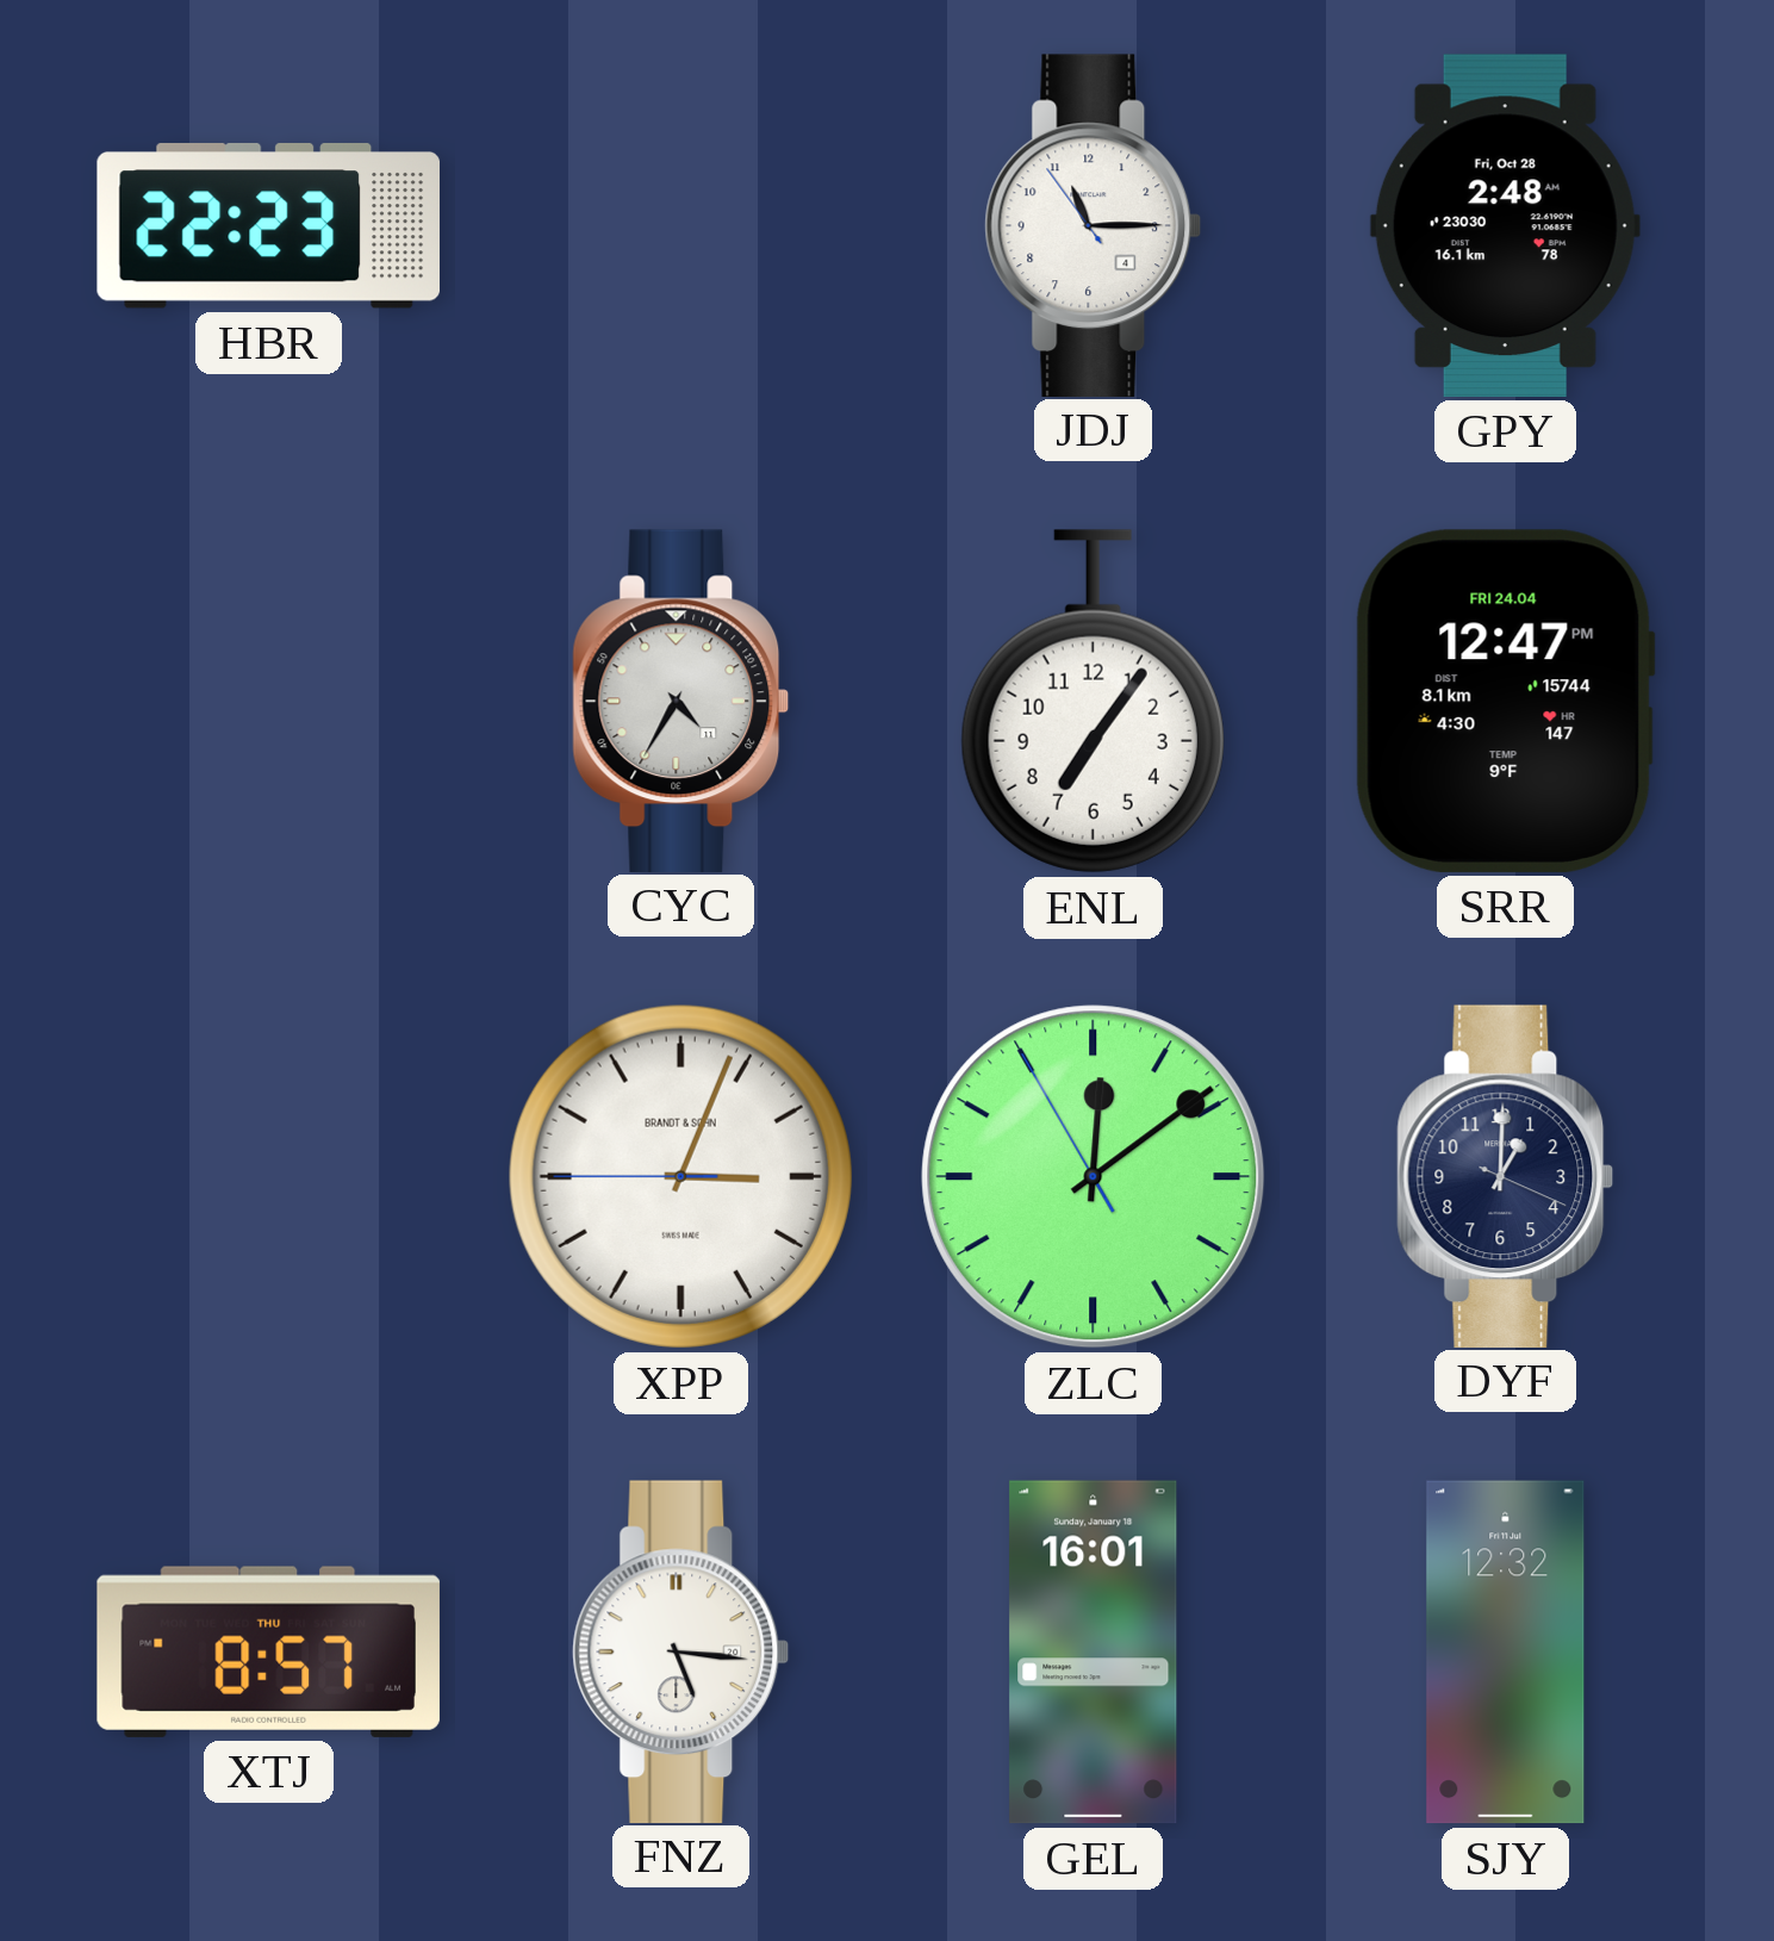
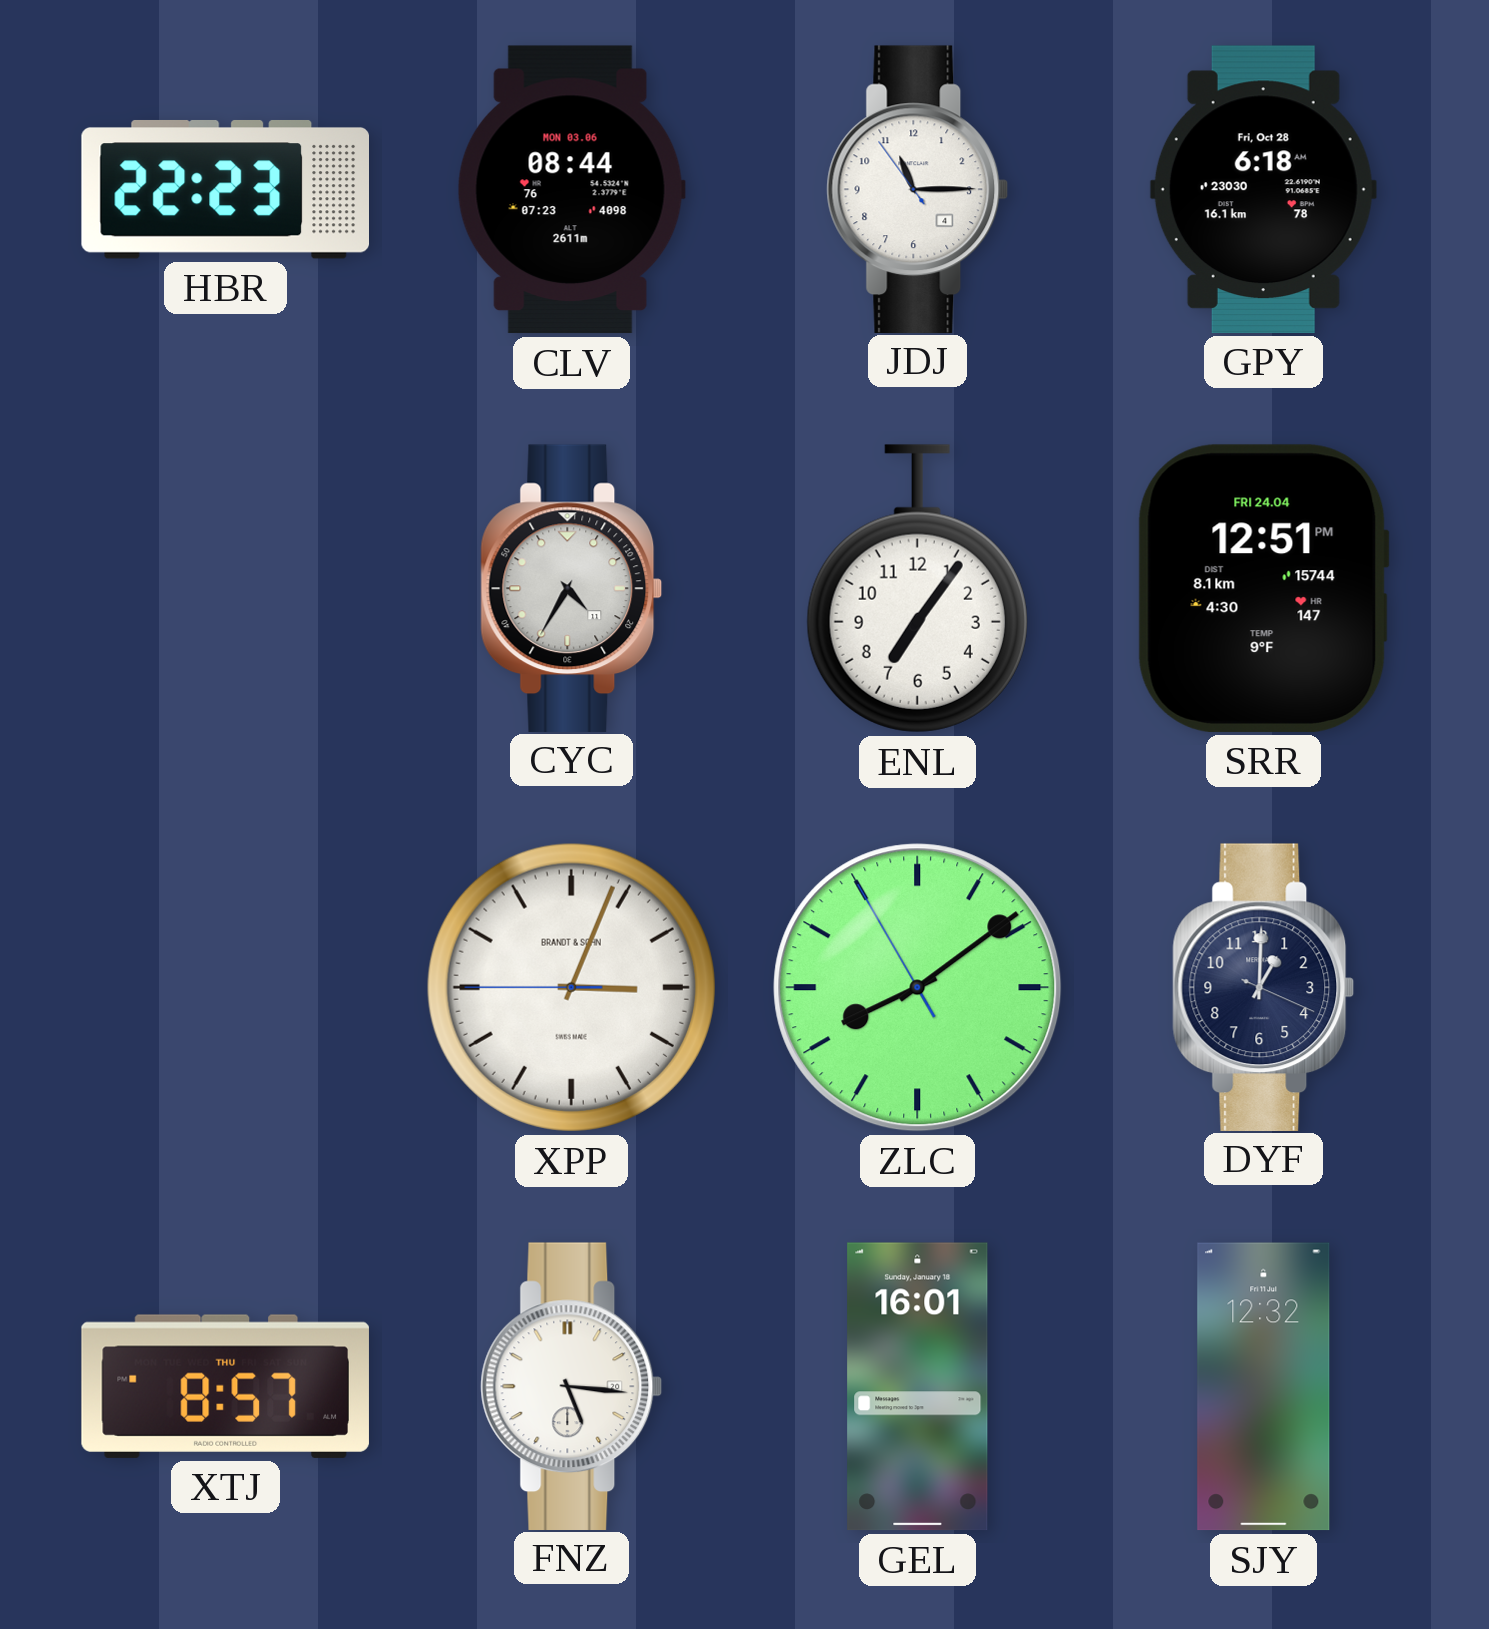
CLV: none -> 08:44 (571, 190)
GPY: 2:48 -> 6:18 (1263, 189)
SRR: 12:47 -> 12:51 (1263, 588)
ZLC: 12:08 -> 8:08 (918, 988)
